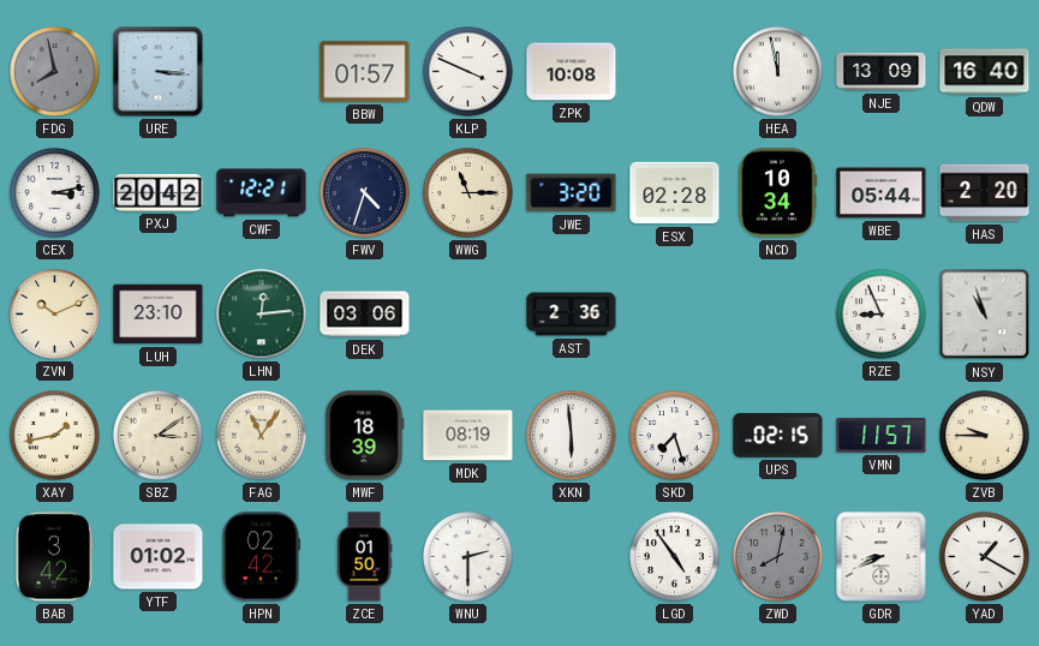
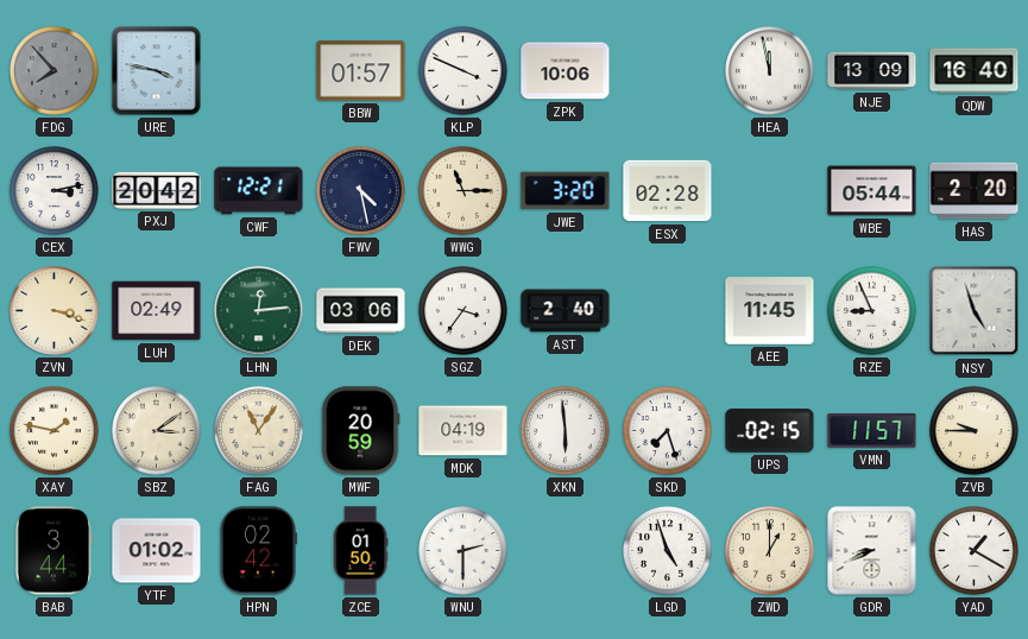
FDG: 7:58 -> 7:53 (55, 71)
URE: 3:16 -> 3:47 (157, 71)
ZPK: 10:08 -> 10:06 (566, 71)
FWV: 4:33 -> 4:28 (361, 191)
NCD: 10:34 -> none (777, 193)
ZVN: 10:11 -> 3:18 (55, 311)
LUH: 23:10 -> 02:49 (157, 311)
SGZ: none -> 3:36 (463, 311)
AST: 2:36 -> 2:40 (566, 311)
AEE: none -> 11:45 (770, 311)
NSY: 10:57 -> 4:57 (975, 311)
XAY: 1:43 -> 1:47 (55, 431)
MWF: 18:39 -> 20:59 (361, 431)
MDK: 08:19 -> 04:19 (463, 431)
BAB: 3:42 -> 3:44 (55, 551)
LGD: 4:54 -> 4:57 (668, 551)
ZWD: 8:02 -> 1:00 (770, 551)
ZWD dial: grey -> cream (770, 551)
